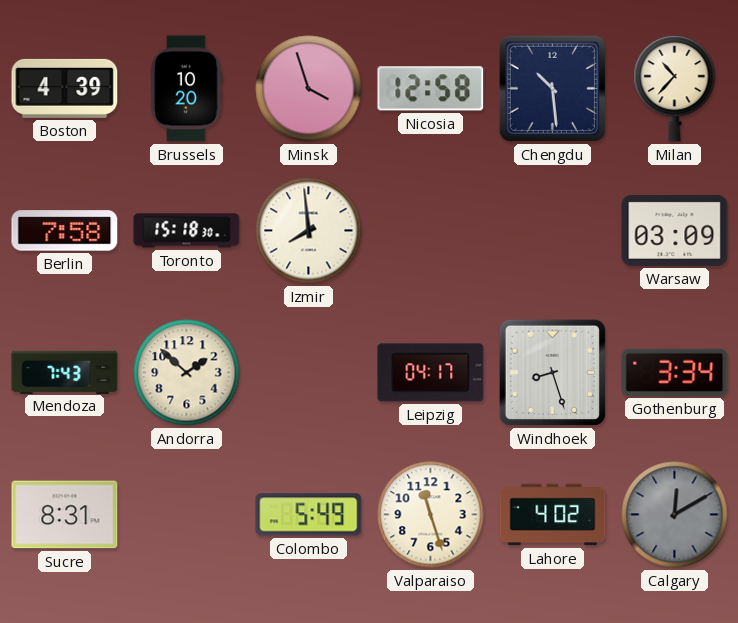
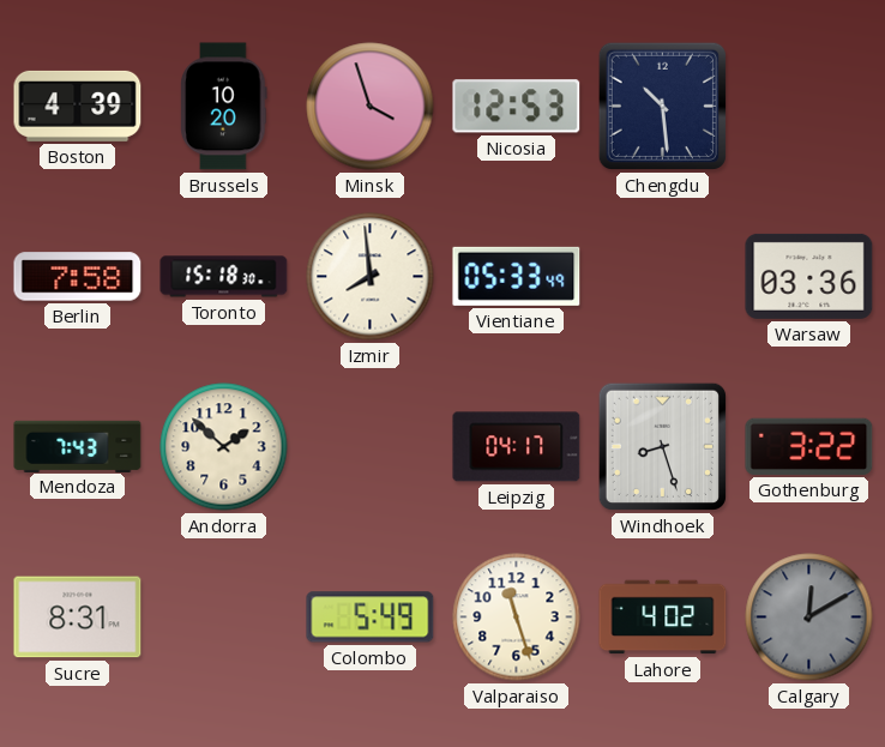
Nicosia: 12:58 -> 12:53 (517, 107)
Milan: 10:37 -> none (675, 88)
Vientiane: none -> 05:33 (517, 276)
Warsaw: 03:09 -> 03:36 (809, 276)
Gothenburg: 3:34 -> 3:22 (809, 446)
